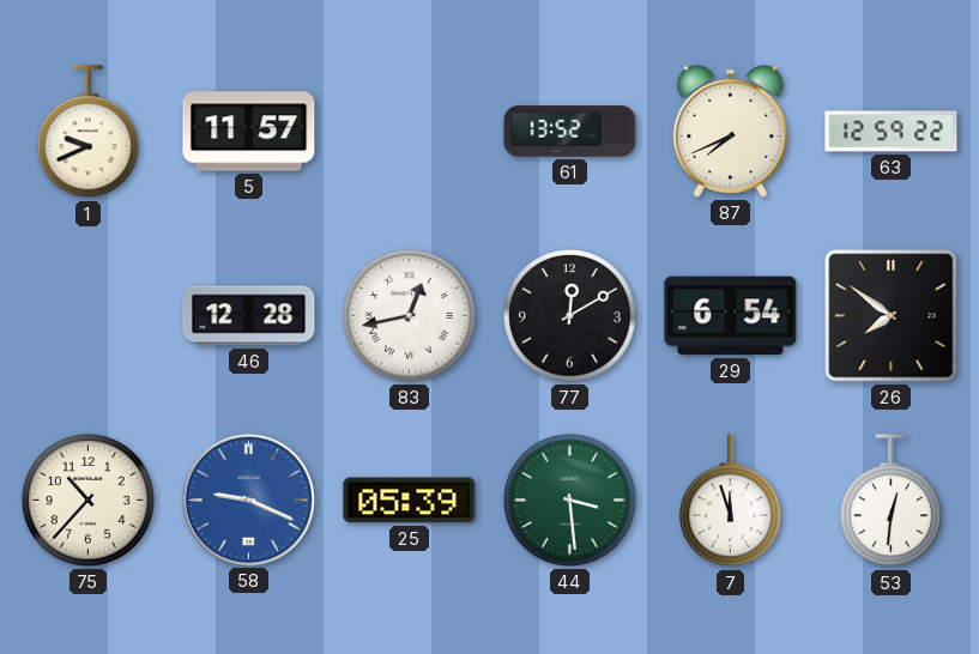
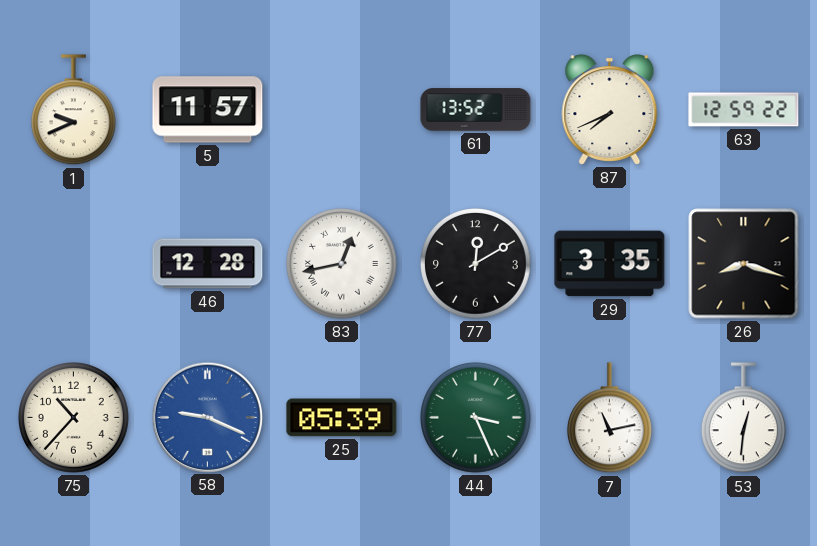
29: 6:54 -> 3:35 (610, 264)
26: 7:51 -> 8:18 (744, 264)
44: 3:29 -> 3:26 (476, 418)
7: 11:57 -> 11:13 (609, 418)
